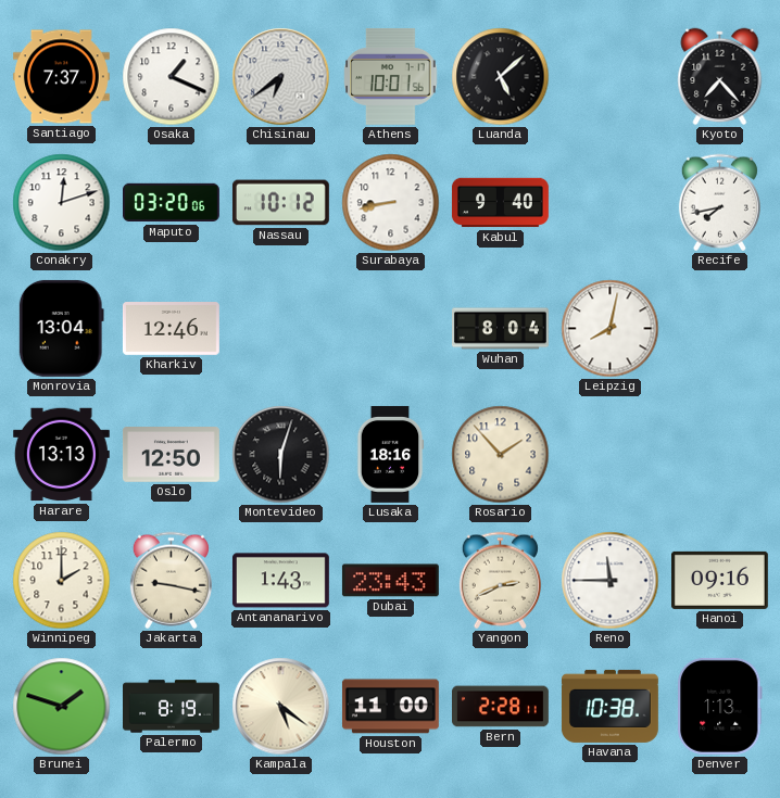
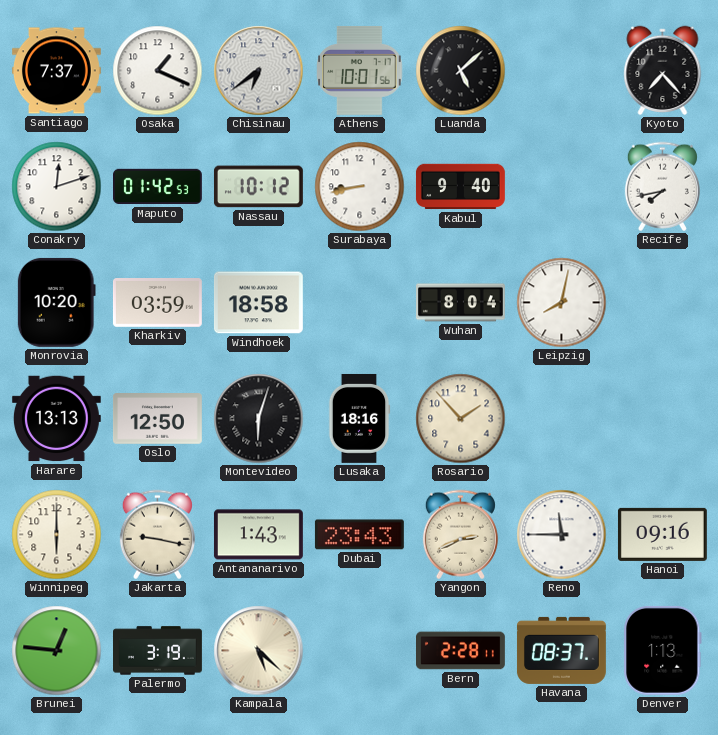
Maputo: 03:20 -> 01:42 (158, 187)
Monrovia: 13:04 -> 10:20 (56, 302)
Kharkiv: 12:46 -> 03:59 (157, 303)
Windhoek: none -> 18:58 (258, 303)
Winnipeg: 2:00 -> 6:00 (57, 535)
Brunei: 1:48 -> 12:46 (57, 651)
Palermo: 8:19 -> 3:19 (158, 651)
Kampala: 5:21 -> 5:22 (259, 651)
Houston: 11:00 -> none (390, 707)
Havana: 10:38 -> 08:37 (561, 650)
